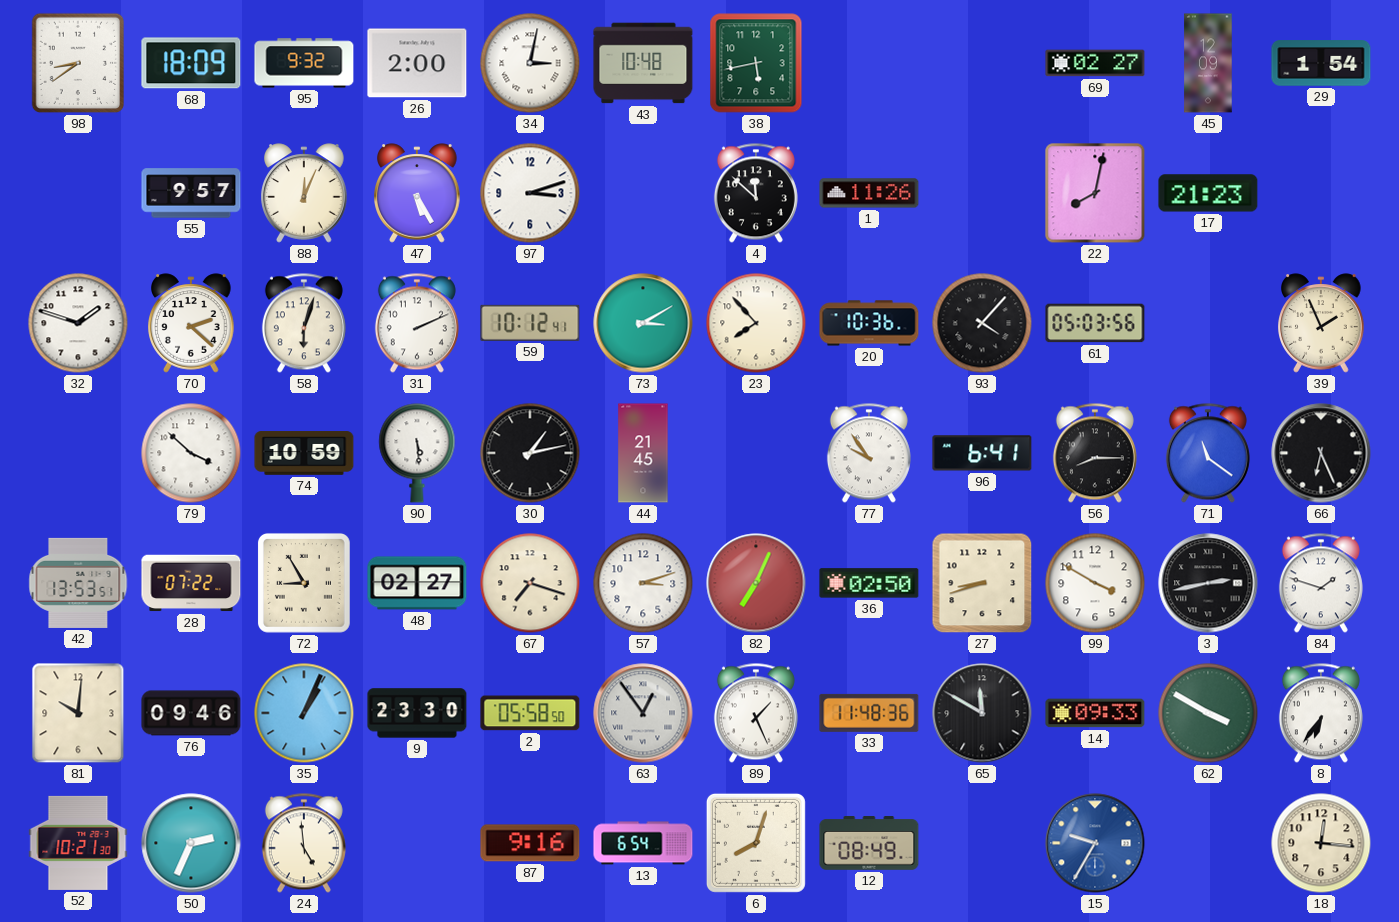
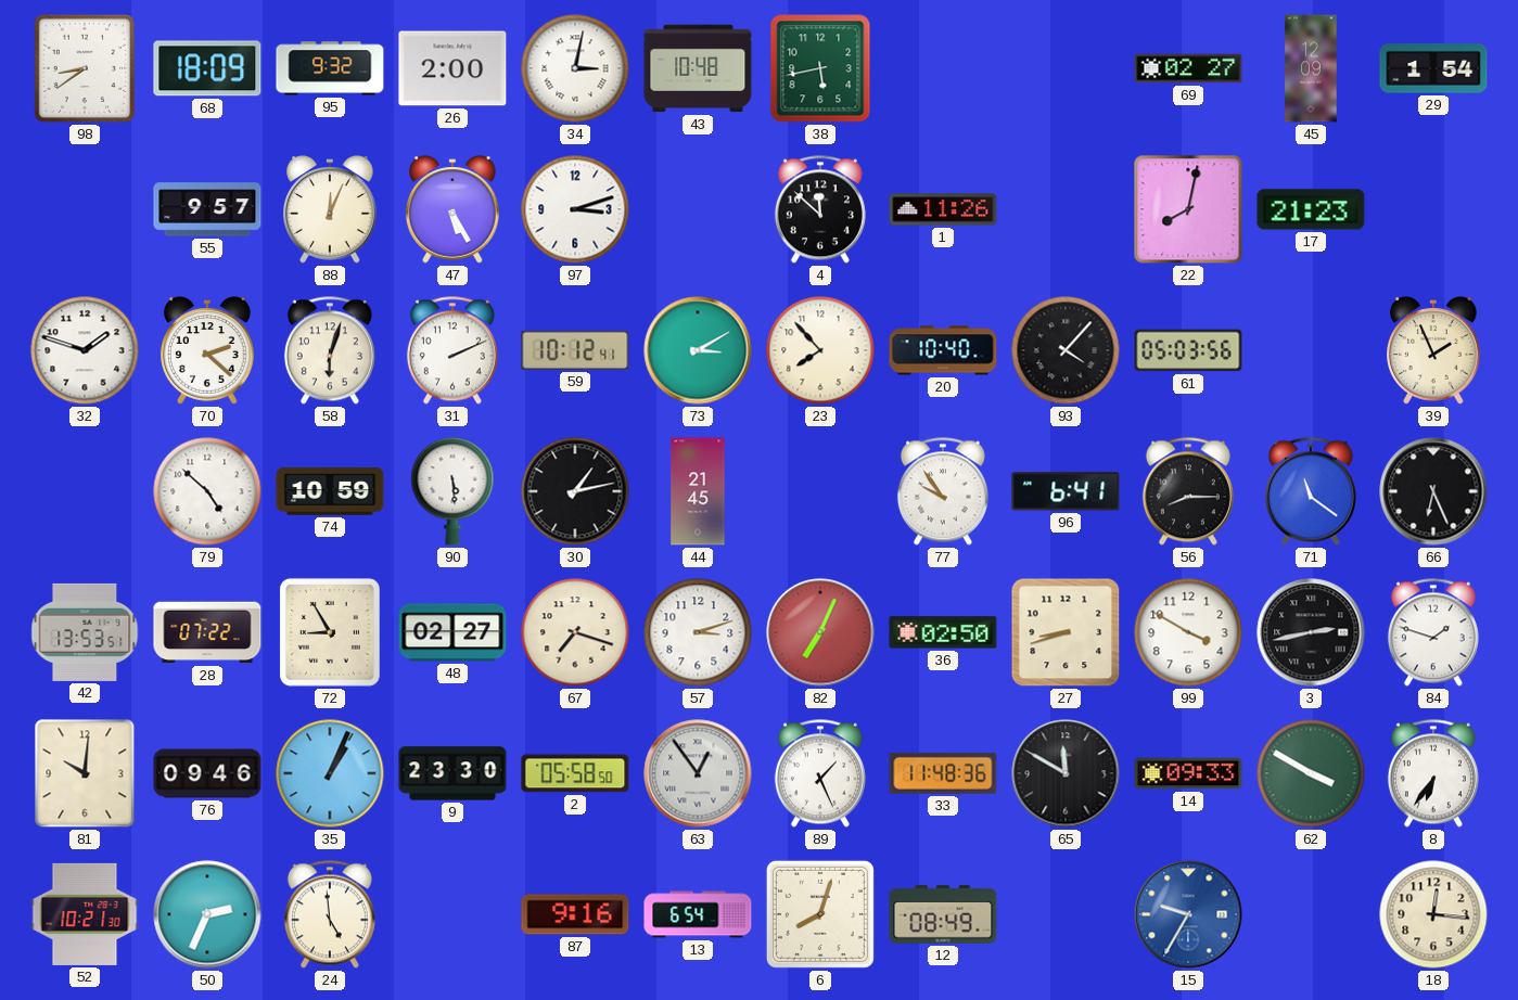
20: 10:36 -> 10:40 (943, 350)
79: 3:52 -> 4:52 (207, 491)
